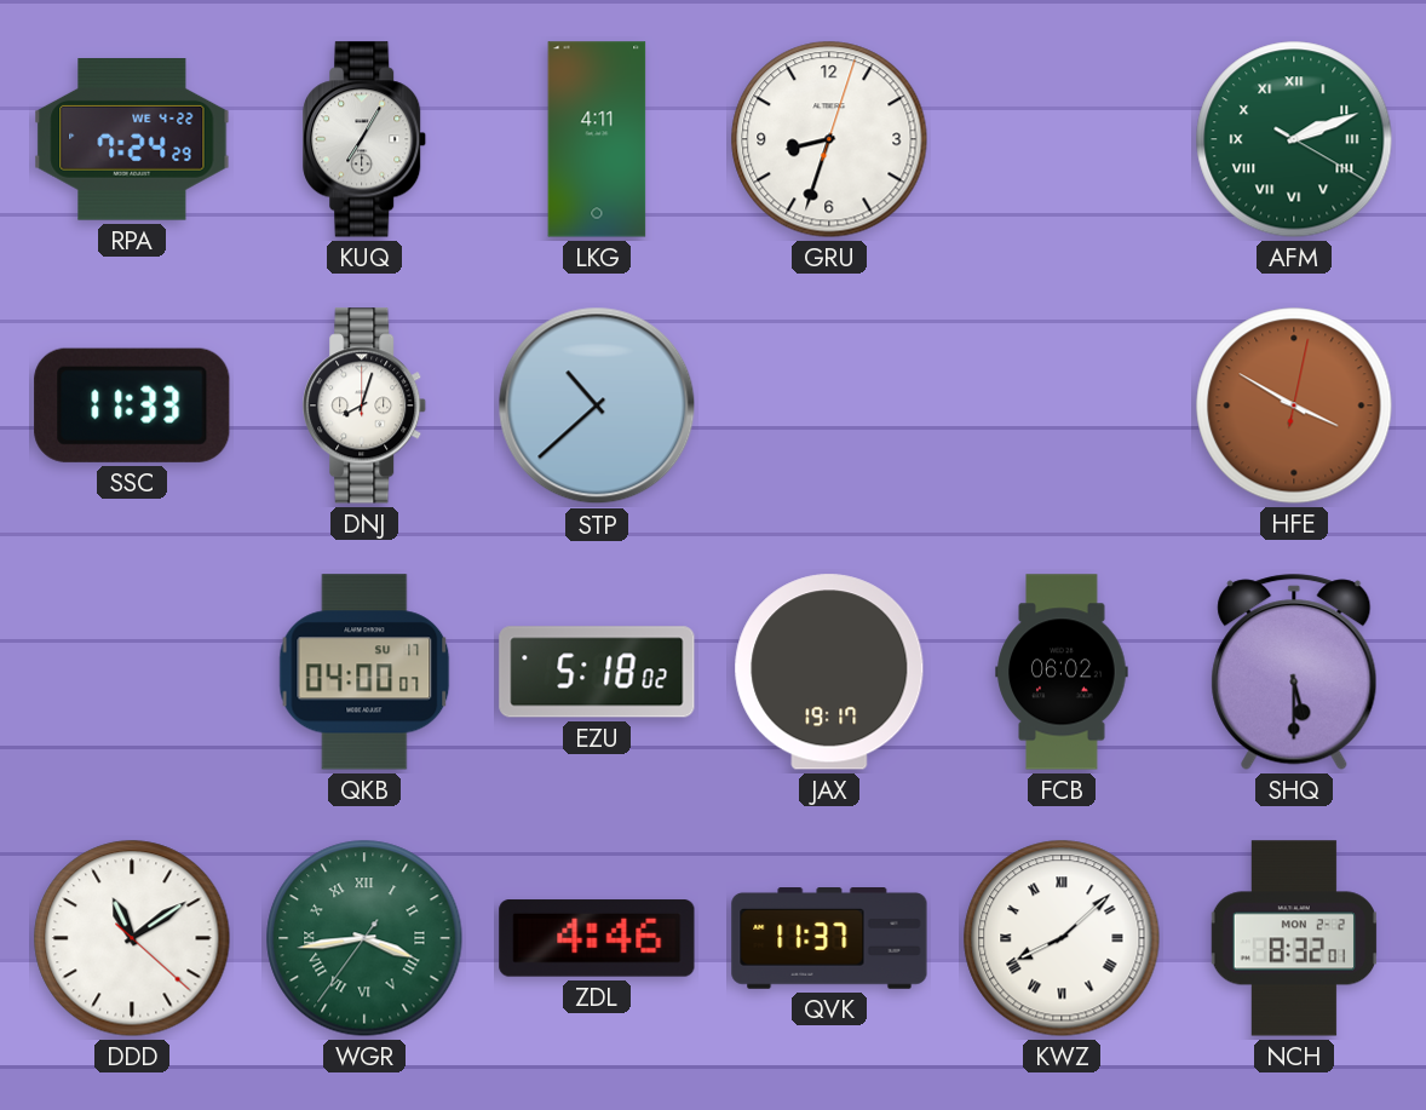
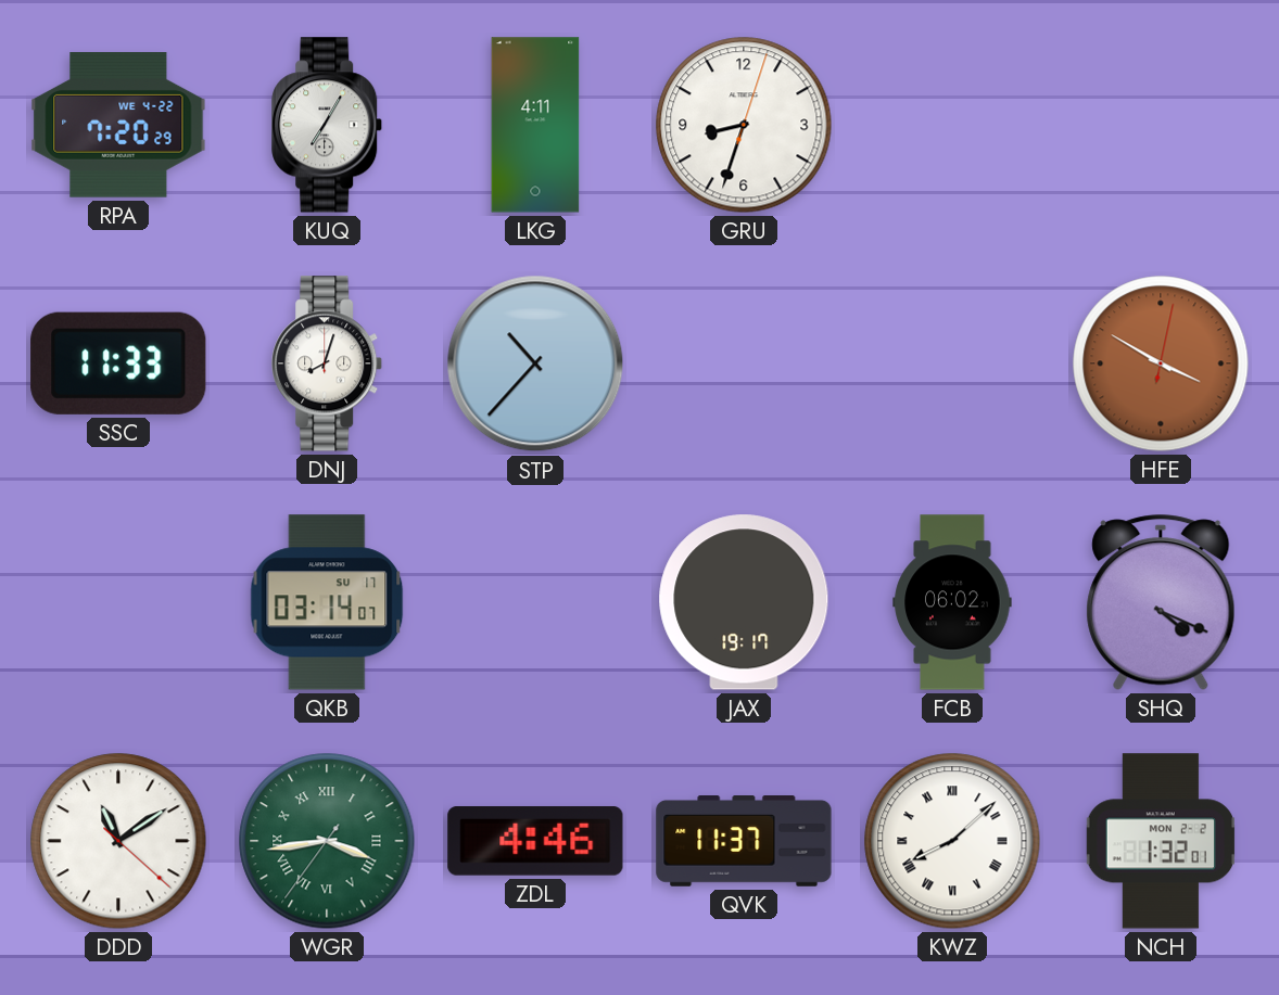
RPA: 7:24 -> 7:20 (118, 126)
AFM: 2:11 -> none (1294, 139)
STP: 10:38 -> 10:37 (535, 363)
QKB: 04:00 -> 03:14 (327, 602)
EZU: 5:18 -> none (597, 672)
SHQ: 5:30 -> 4:19 (1161, 602)
NCH: 8:32 -> 1:32 (1160, 841)
